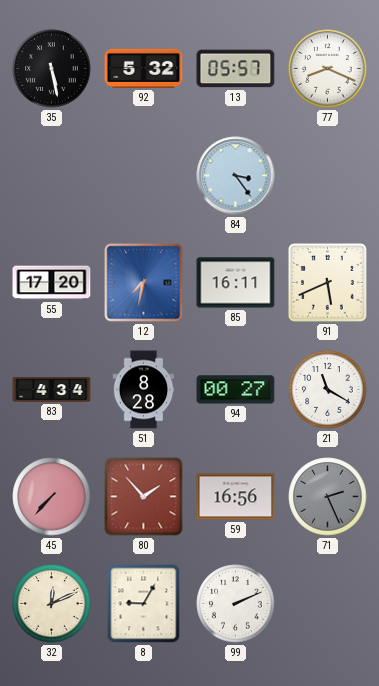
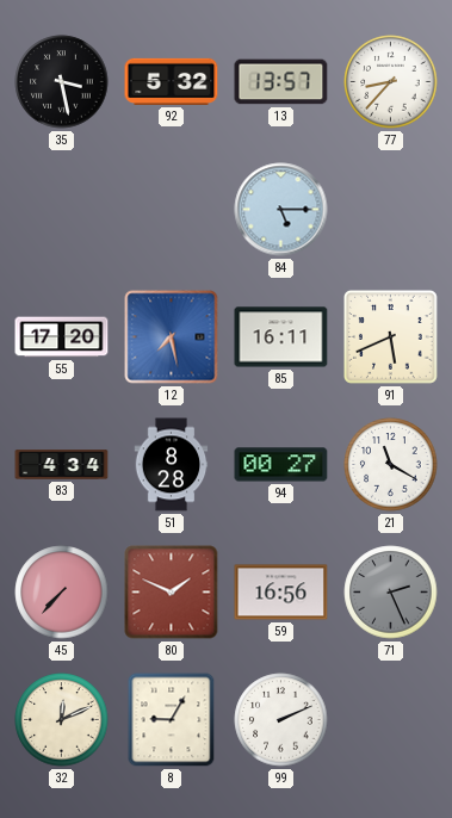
35: 5:28 -> 3:28 (62, 82)
13: 05:57 -> 13:57 (281, 82)
77: 8:19 -> 8:37 (391, 82)
84: 3:24 -> 5:15 (281, 210)
12: 7:32 -> 7:28 (172, 337)
80: 1:53 -> 1:49 (172, 593)
